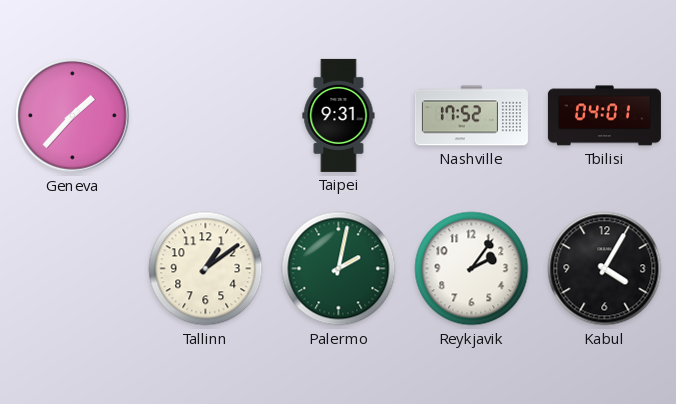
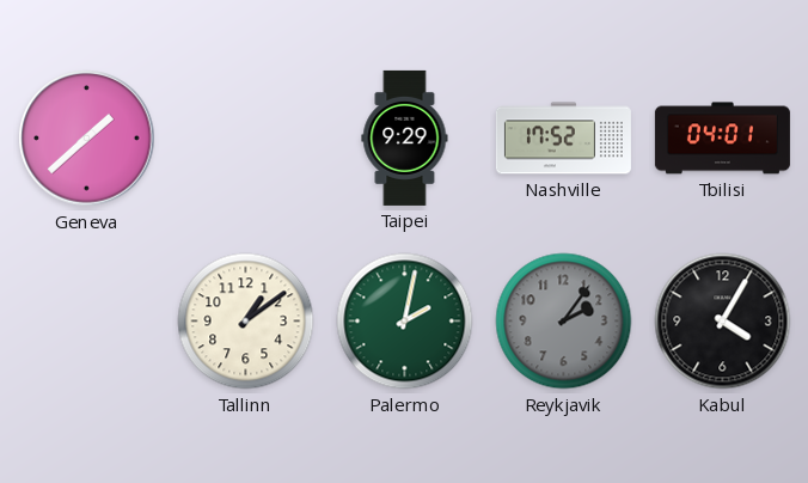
Geneva: 1:37 -> 1:38 (87, 139)
Taipei: 9:31 -> 9:29 (405, 137)
Reykjavik dial: white -> grey (564, 322)
